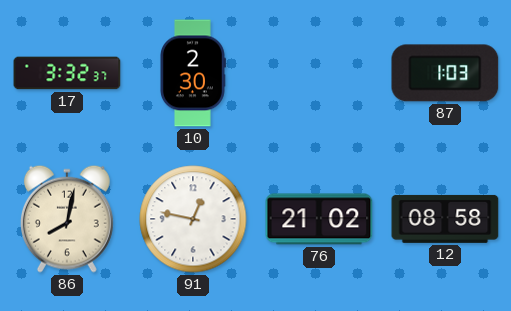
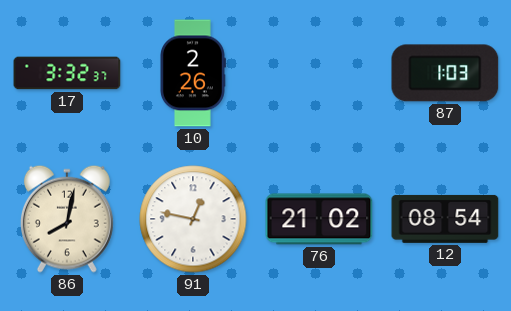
10: 2:30 -> 2:26 (193, 73)
12: 08:58 -> 08:54 (445, 219)
